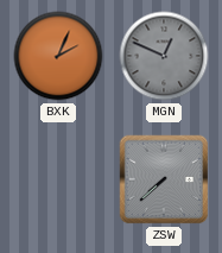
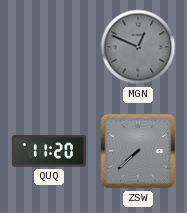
BXK: 2:04 -> none (58, 56)
QUQ: none -> 11:20 (49, 151)
